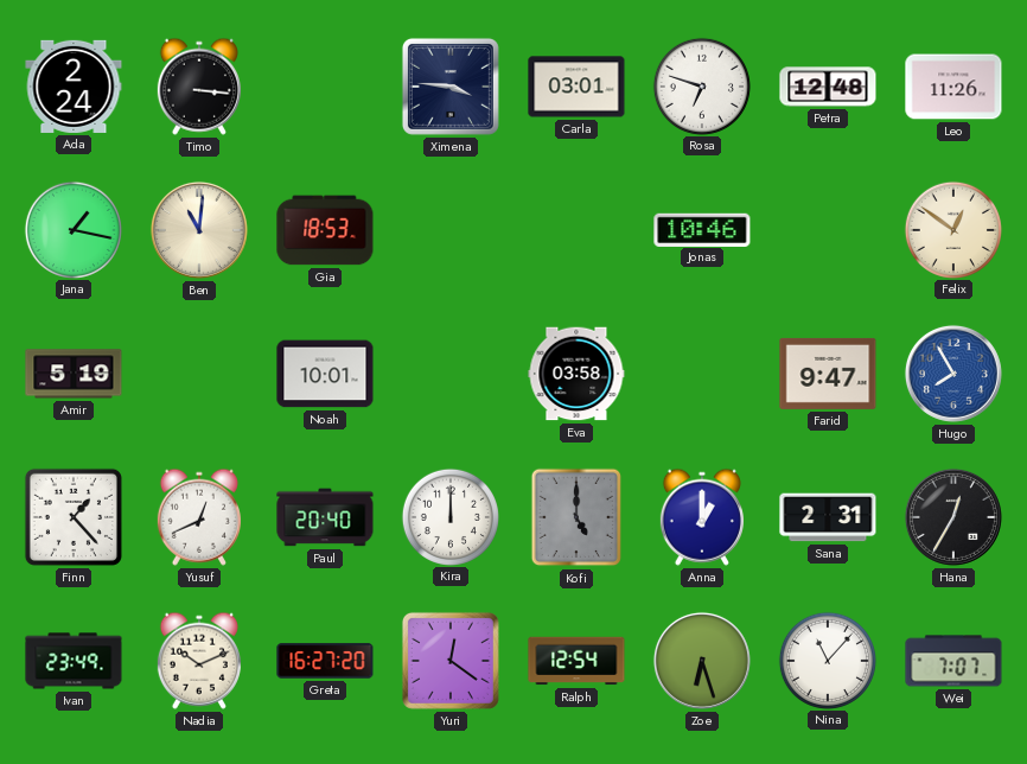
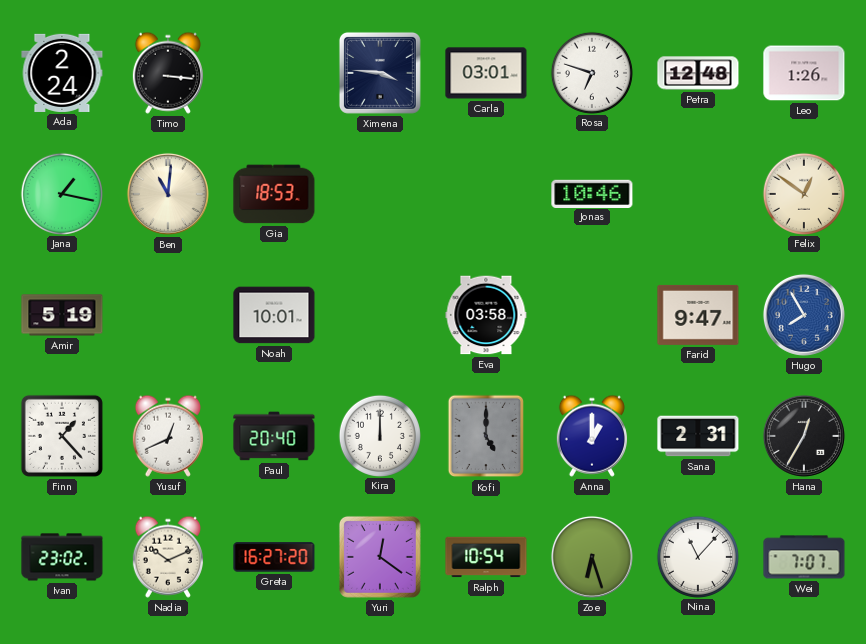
Leo: 11:26 -> 1:26 (804, 73)
Ivan: 23:49 -> 23:02 (62, 557)
Ralph: 12:54 -> 10:54 (486, 557)
